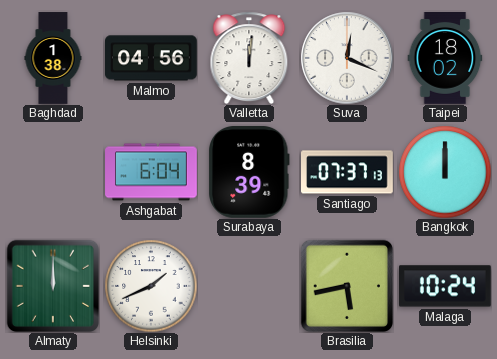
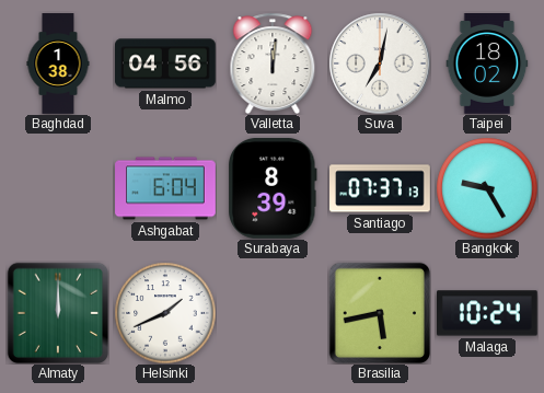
Suva: 12:19 -> 7:02 (380, 63)
Bangkok: 12:00 -> 9:25 (487, 188)
